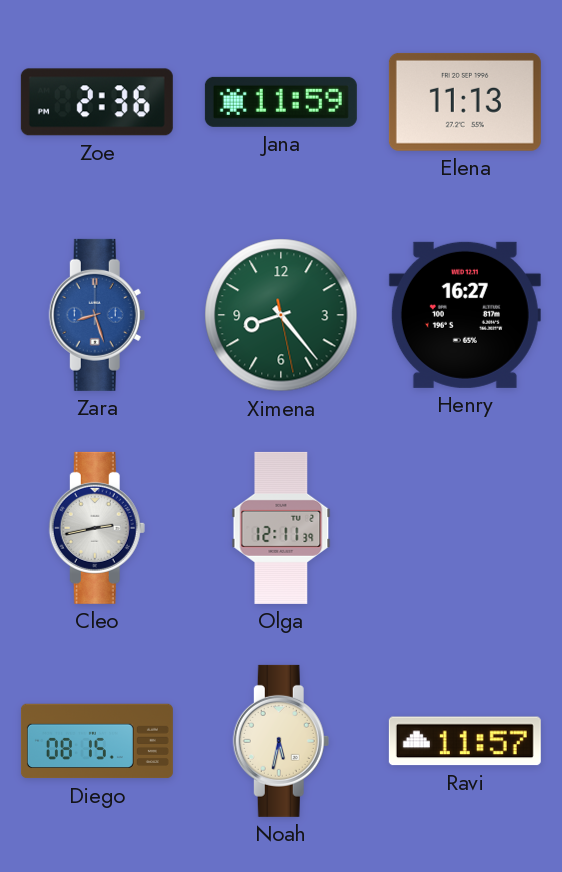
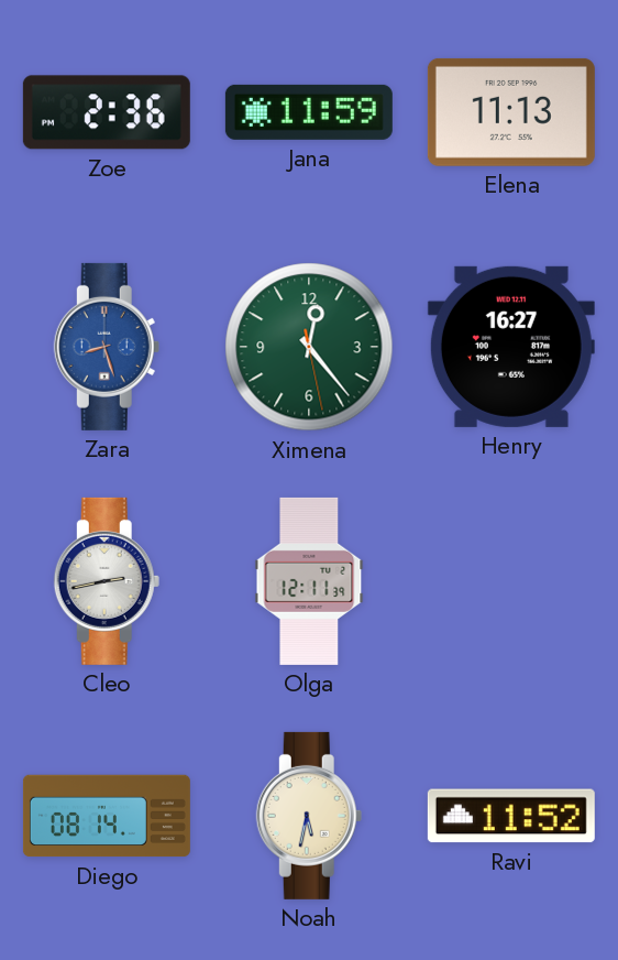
Ximena: 8:23 -> 12:23 (309, 347)
Diego: 08:15 -> 08:14 (107, 816)
Ravi: 11:57 -> 11:52 (511, 816)
